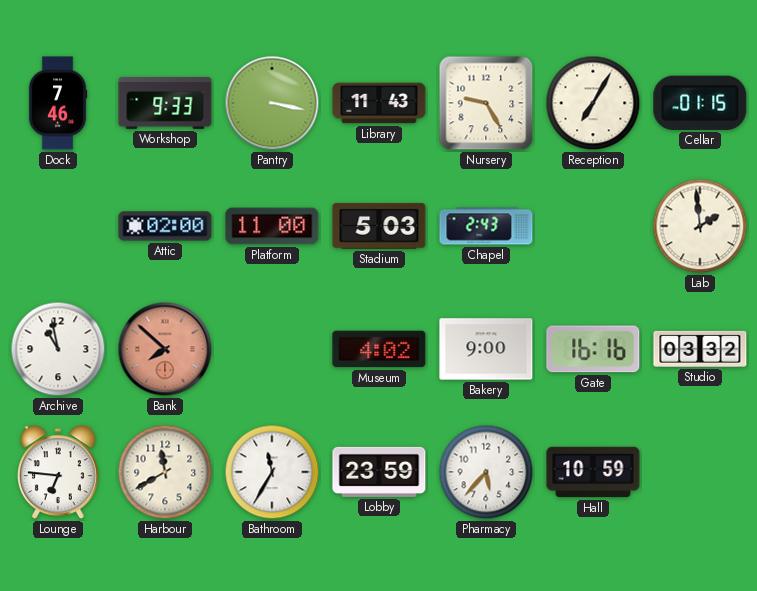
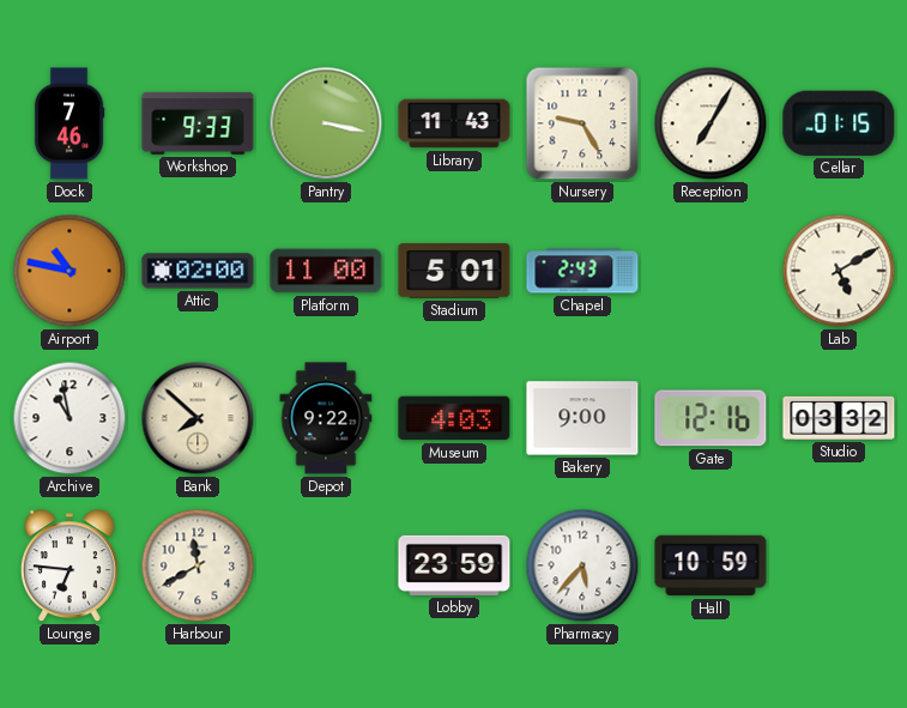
Airport: none -> 10:47 (69, 271)
Stadium: 5:03 -> 5:01 (454, 271)
Lab: 1:59 -> 5:10 (839, 271)
Bank dial: salmon -> cream (198, 418)
Depot: none -> 9:22 (326, 418)
Museum: 4:02 -> 4:03 (454, 418)
Gate: 16:16 -> 12:16 (711, 418)
Bathroom: 11:35 -> none (272, 472)
